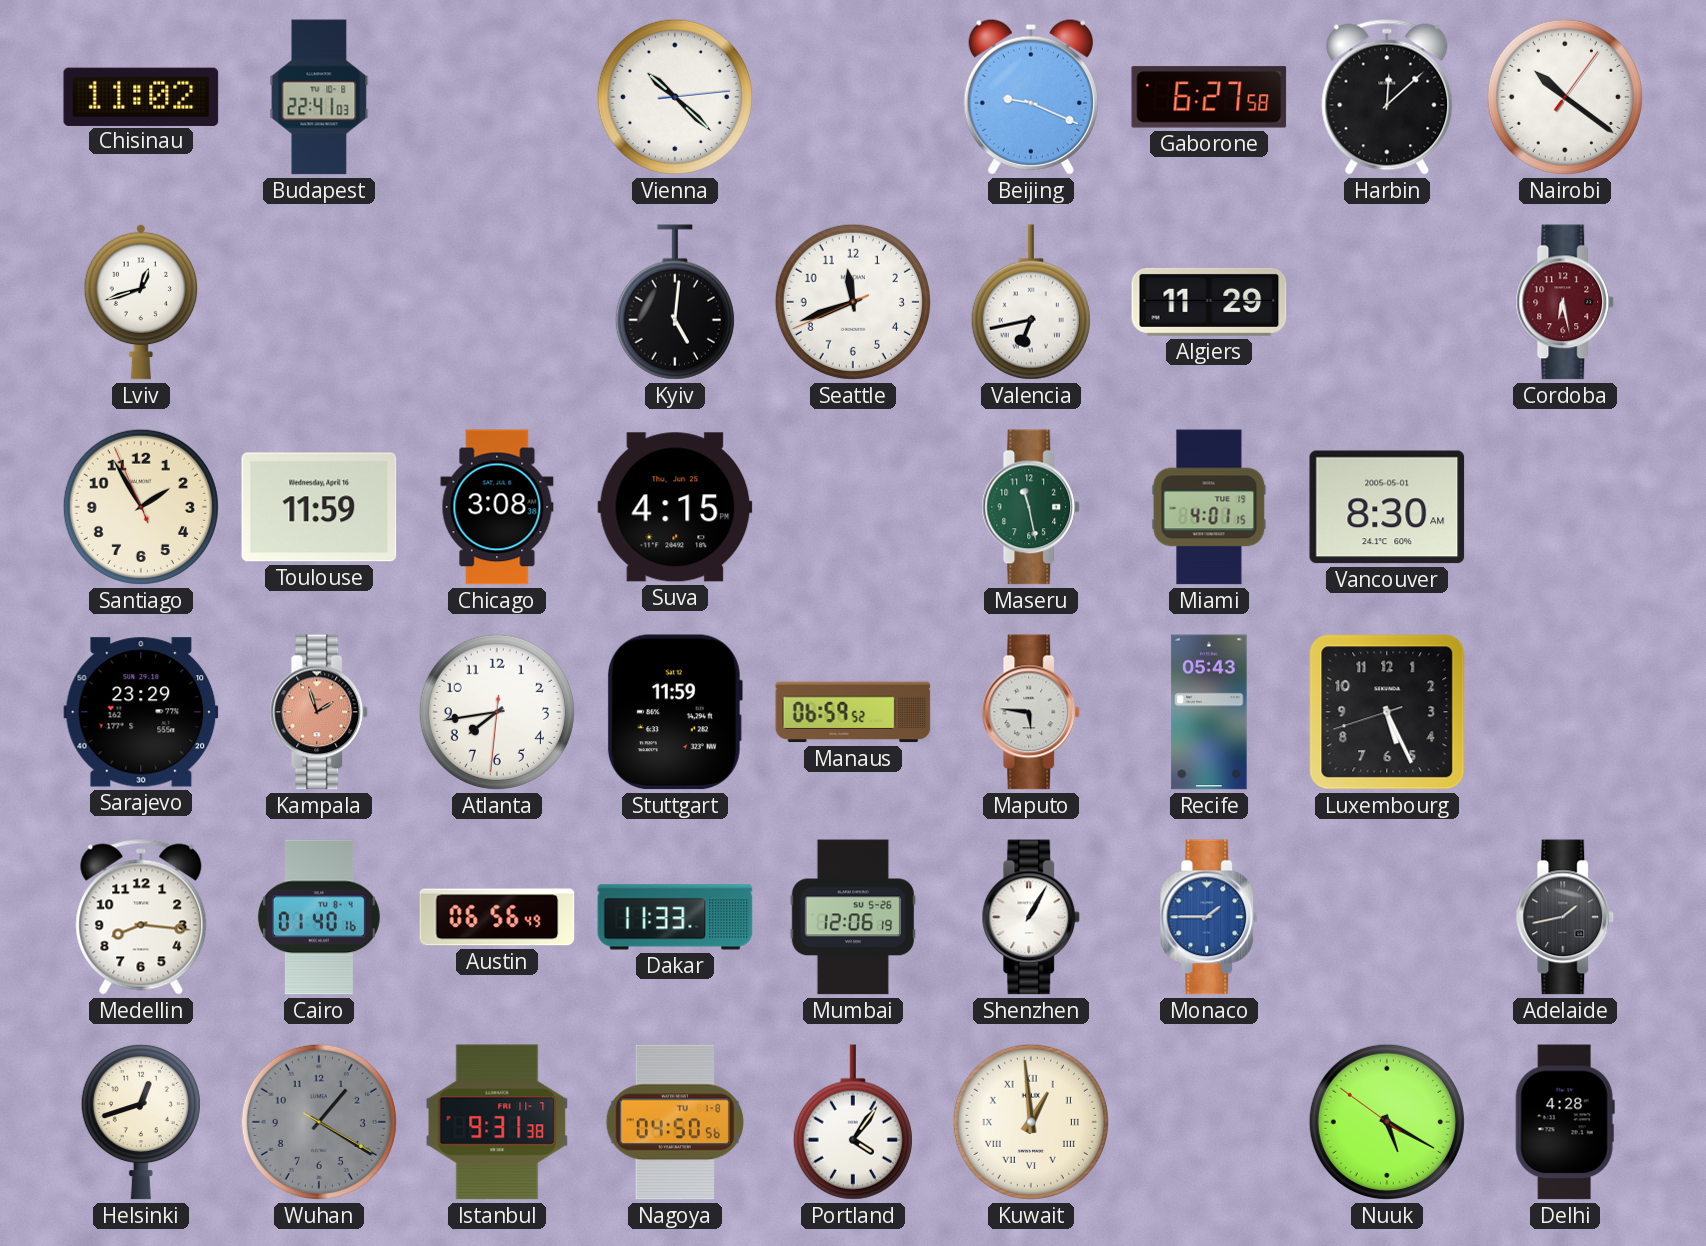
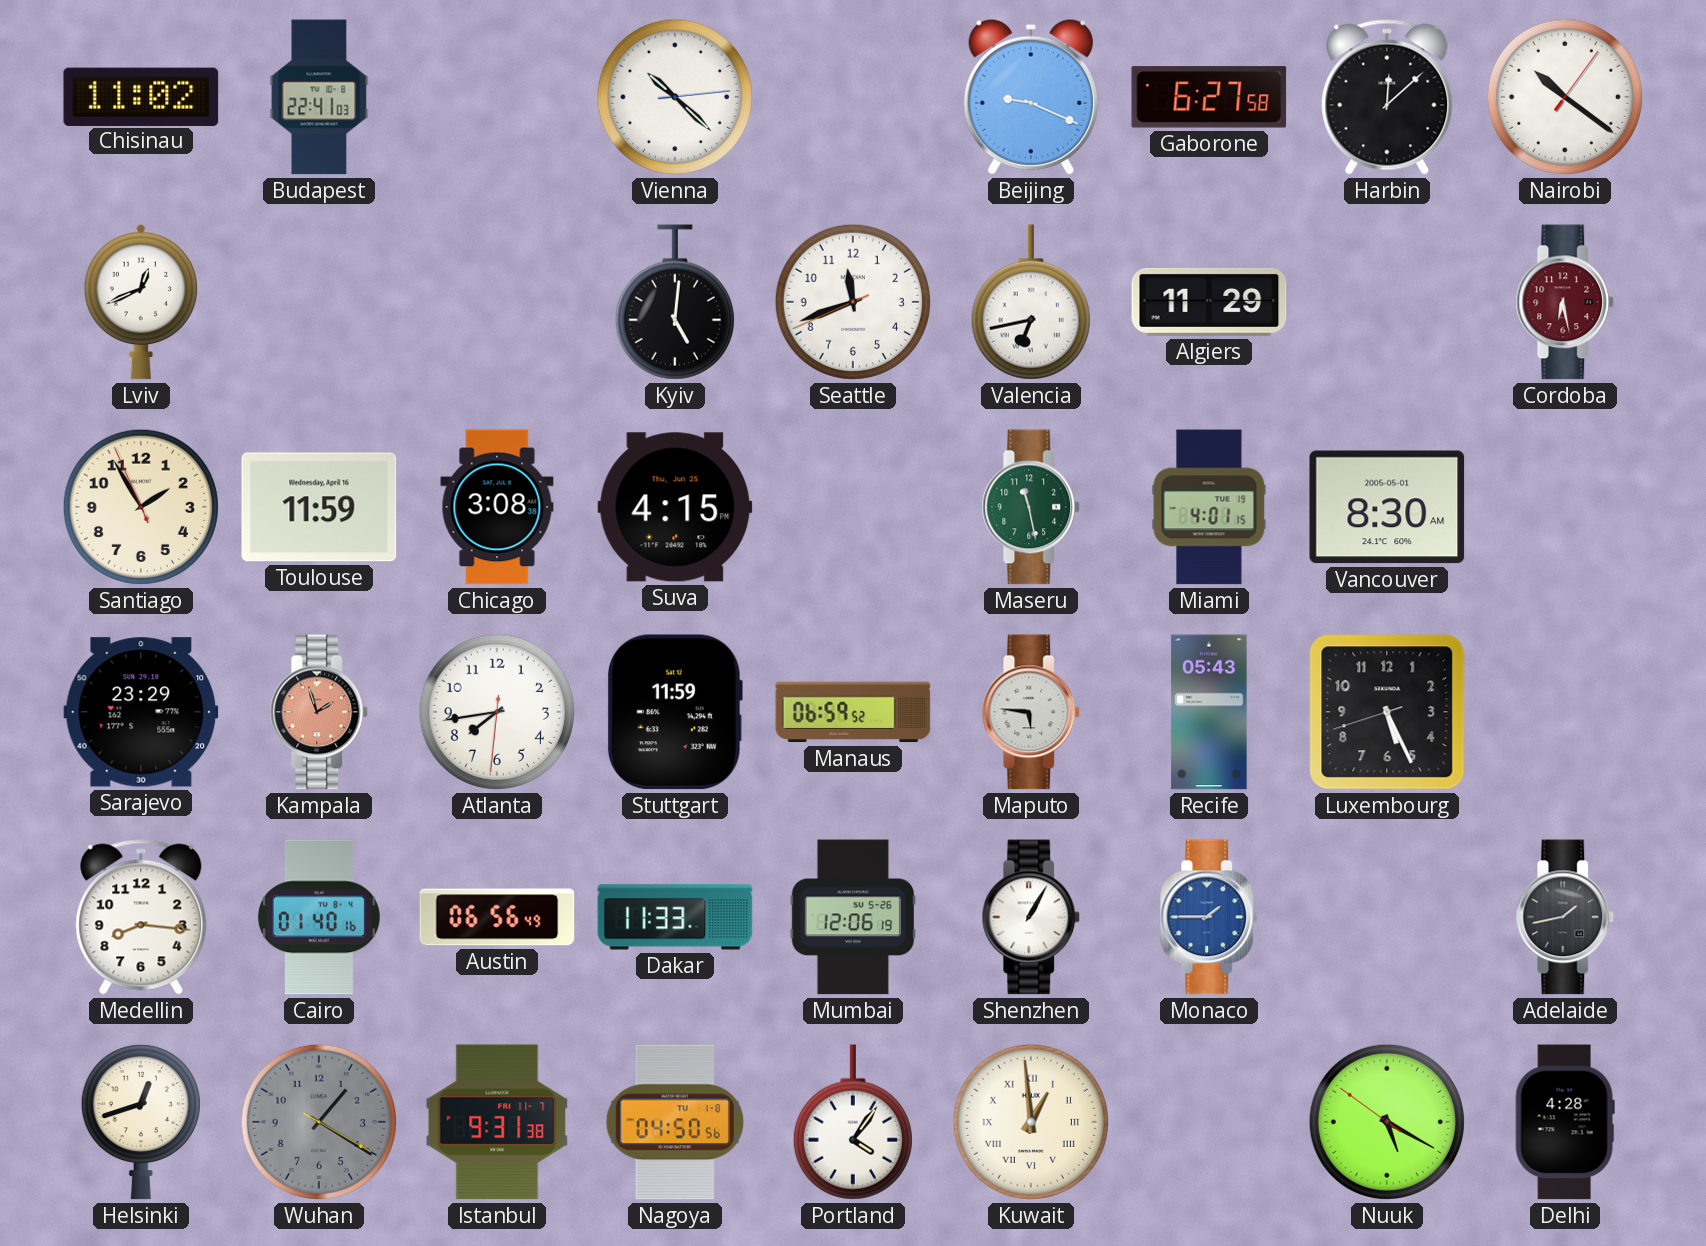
Lviv: 12:42 -> 12:41 (140, 302)
